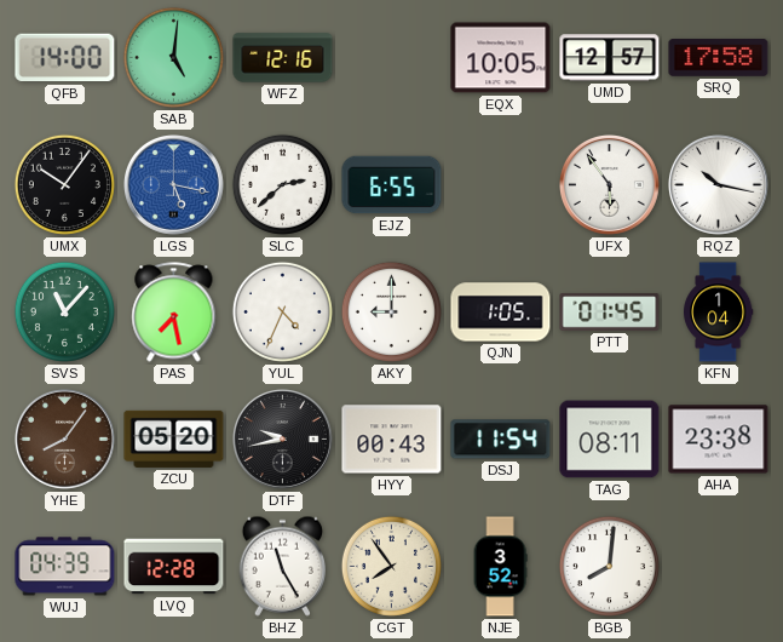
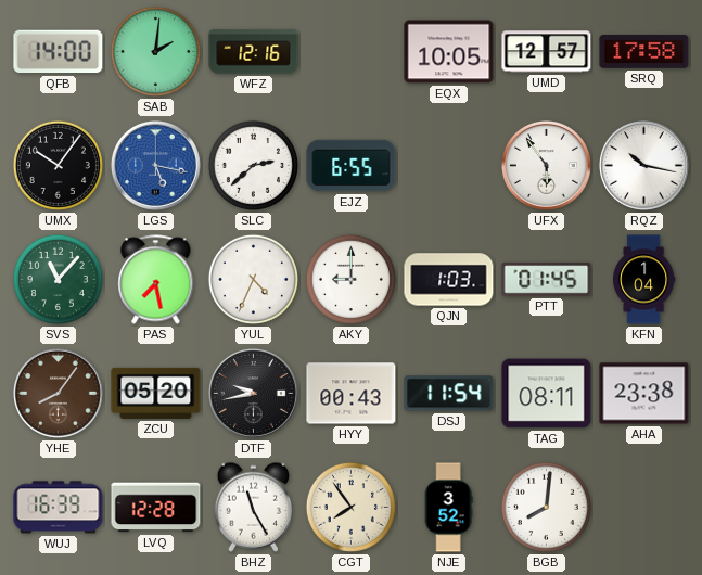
SAB: 5:01 -> 2:01 (155, 51)
QJN: 1:05 -> 1:03 (449, 280)
WUJ: 04:39 -> 16:39 (59, 508)
